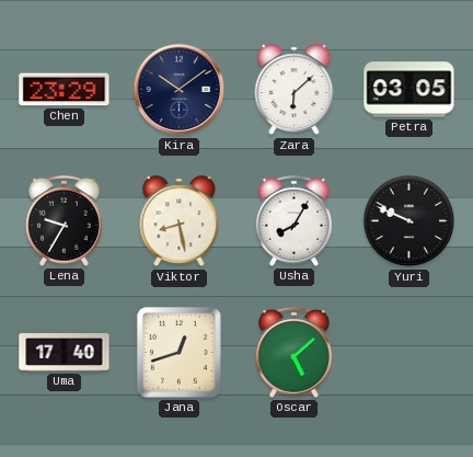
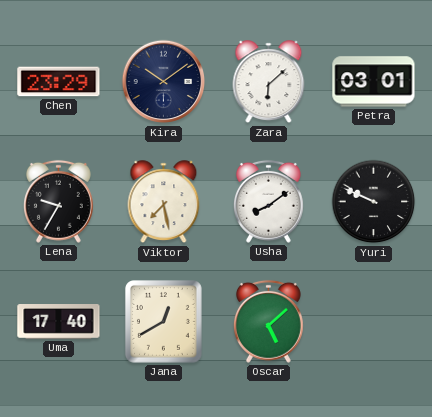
Petra: 03:05 -> 03:01 (374, 82)
Viktor: 8:28 -> 7:28 (164, 202)
Usha: 8:05 -> 8:09 (268, 201)
Jana: 12:42 -> 12:40 (164, 322)
